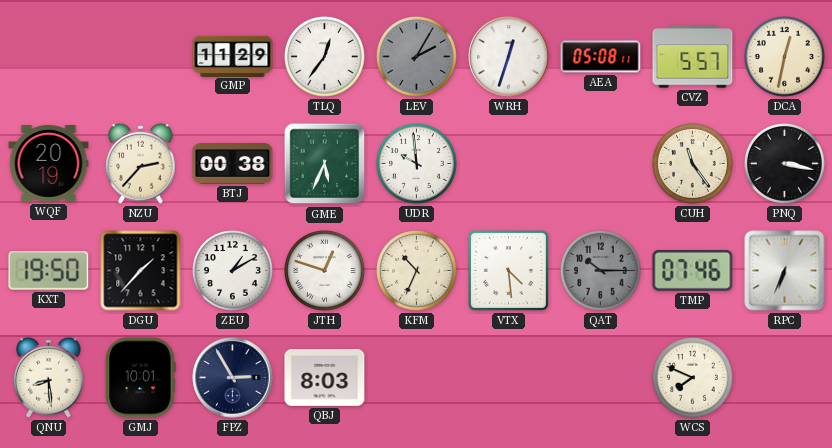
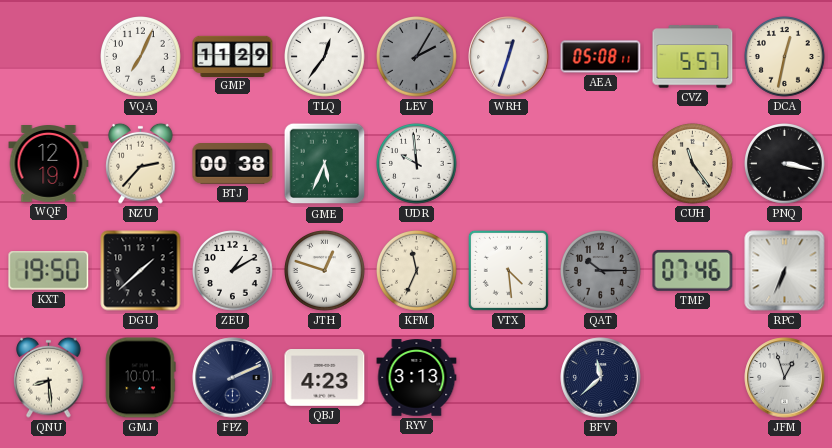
VQA: none -> 7:04 (141, 57)
WQF: 20:19 -> 12:19 (49, 164)
DGU: 1:37 -> 1:38 (141, 271)
KFM: 10:34 -> 11:34 (417, 271)
FPZ: 2:55 -> 2:11 (233, 378)
QBJ: 8:03 -> 4:23 (325, 378)
RYV: none -> 3:13 (417, 378)
BFV: none -> 11:38 (601, 378)
WCS: 7:49 -> none (693, 378)
JFM: none -> 12:57 (785, 378)
